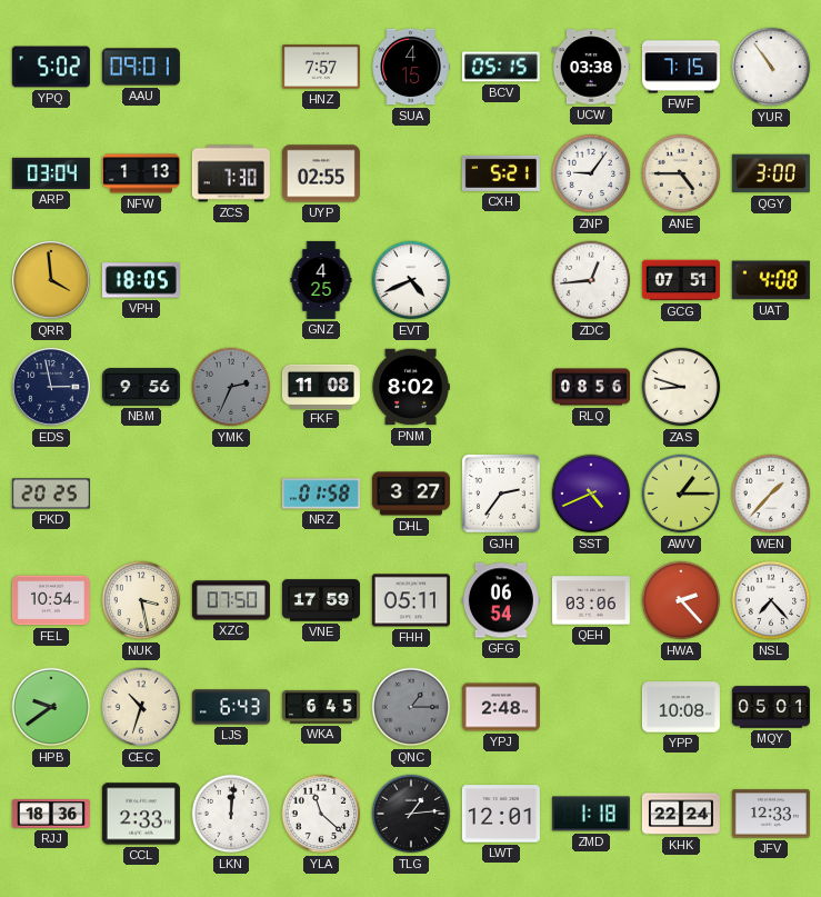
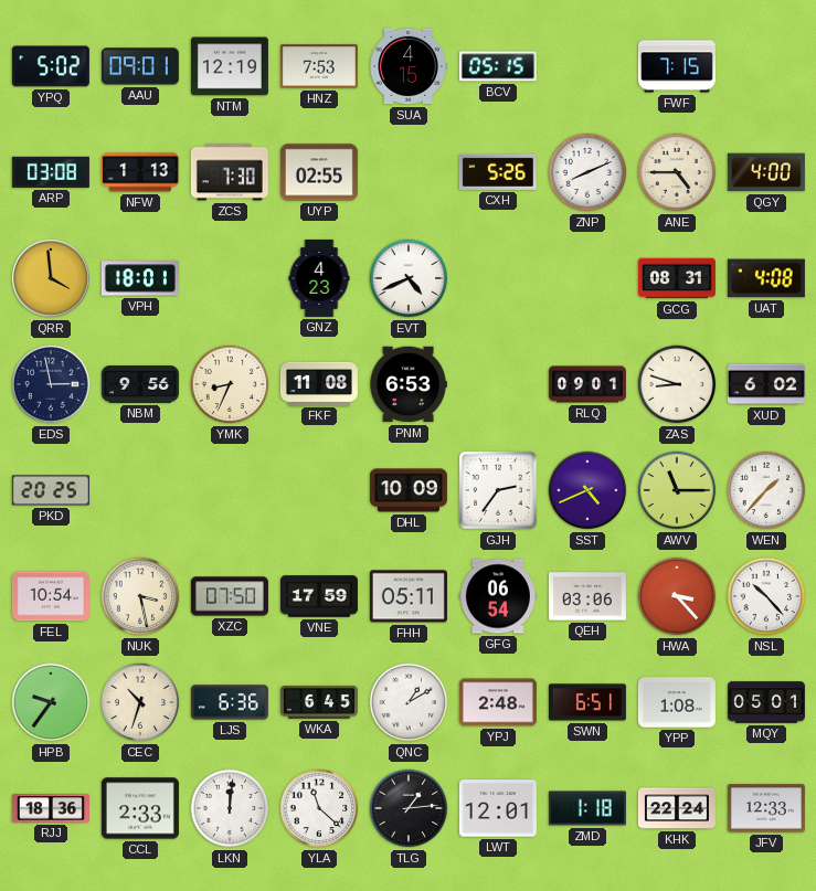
NTM: none -> 12:19 (230, 66)
HNZ: 7:57 -> 7:53 (319, 66)
UCW: 03:38 -> none (591, 67)
YUR: 10:54 -> none (771, 67)
ARP: 03:04 -> 03:08 (51, 172)
CXH: 5:21 -> 5:26 (498, 172)
ZNP: 9:06 -> 8:11 (587, 172)
QGY: 3:00 -> 4:00 (766, 172)
VPH: 18:05 -> 18:01 (140, 278)
GNZ: 4:25 -> 4:23 (319, 278)
ZDC: 12:44 -> none (591, 280)
GCG: 07:51 -> 08:31 (677, 278)
YMK: 2:34 -> 8:34 (230, 384)
YMK dial: grey -> cream (230, 384)
PNM: 8:02 -> 6:53 (409, 384)
RLQ: 08:56 -> 09:01 (587, 384)
XUD: none -> 6:02 (766, 384)
NRZ: 01:58 -> none (321, 494)
DHL: 3:27 -> 10:09 (409, 490)
AWV: 1:15 -> 11:15 (677, 490)
HWA: 2:23 -> 3:23 (677, 596)
NSL: 7:23 -> 10:23 (766, 596)
HPB: 9:39 -> 9:36 (51, 702)
LJS: 6:43 -> 6:36 (230, 702)
QNC: 1:15 -> 1:10 (409, 702)
QNC dial: grey -> white (409, 702)
SWN: none -> 6:51 (587, 702)
YPP: 10:08 -> 1:08 (677, 702)
